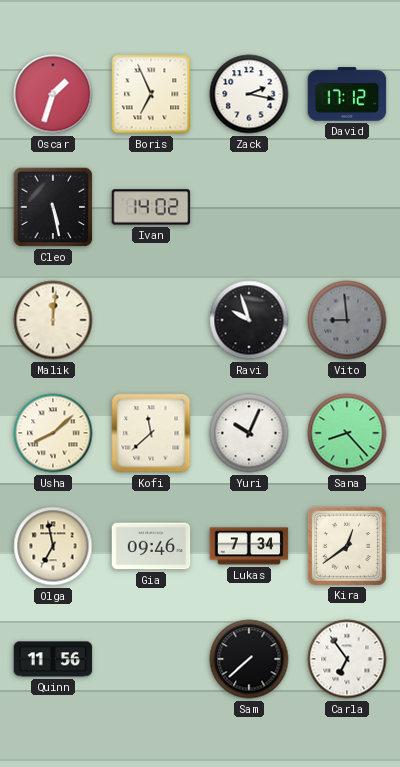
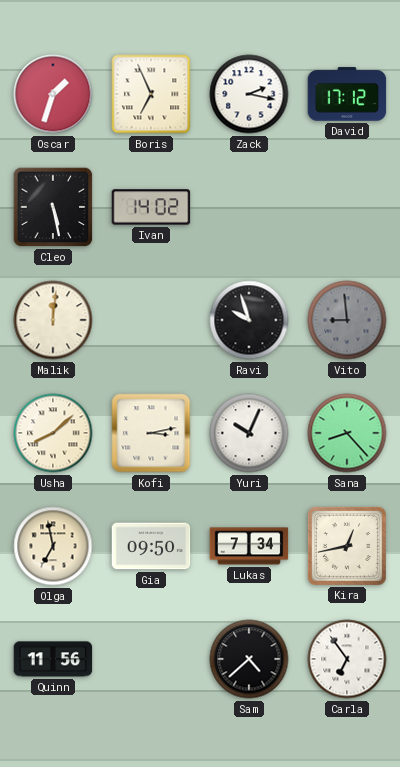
Kofi: 11:38 -> 3:13 (151, 433)
Gia: 09:46 -> 09:50 (151, 546)
Kira: 12:39 -> 12:43 (347, 546)
Sam: 7:38 -> 4:38 (249, 659)
